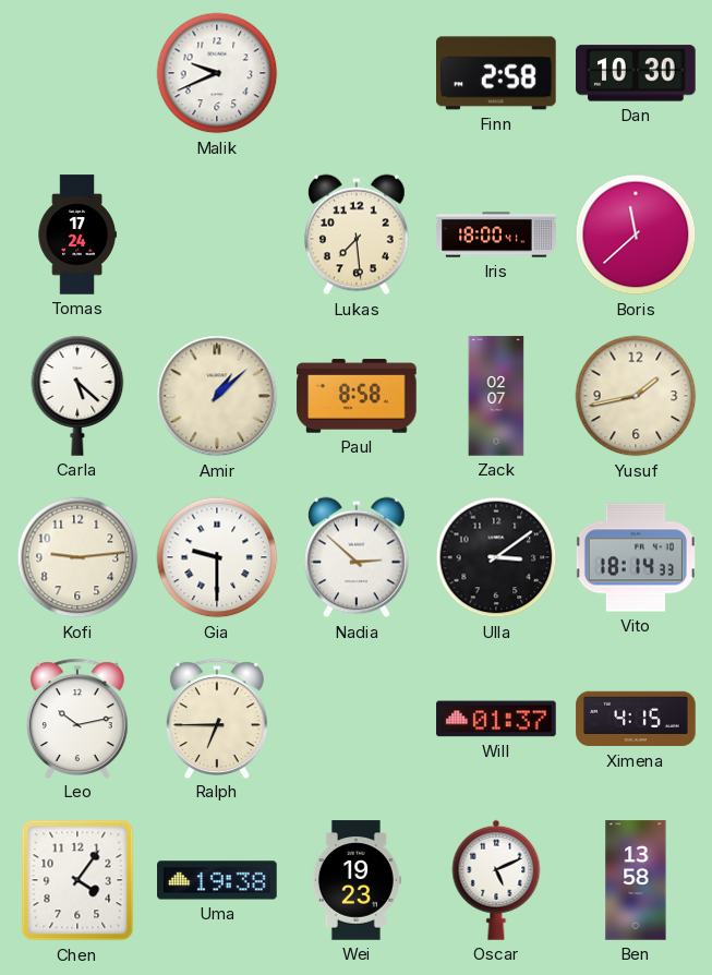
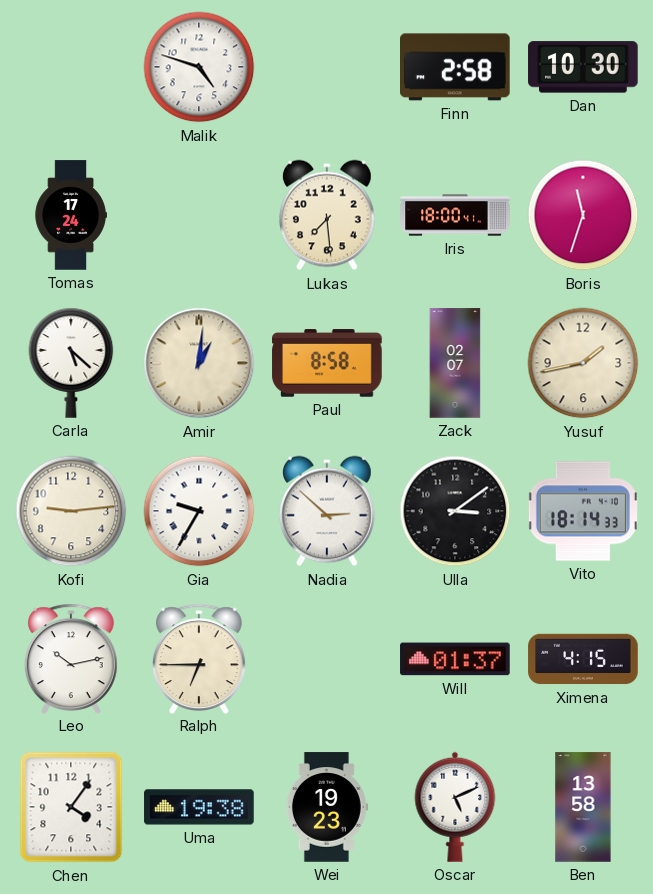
Malik: 9:41 -> 4:48 (199, 67)
Boris: 11:38 -> 11:33 (583, 215)
Amir: 1:08 -> 1:01 (199, 363)
Gia: 9:30 -> 9:35 (199, 511)
